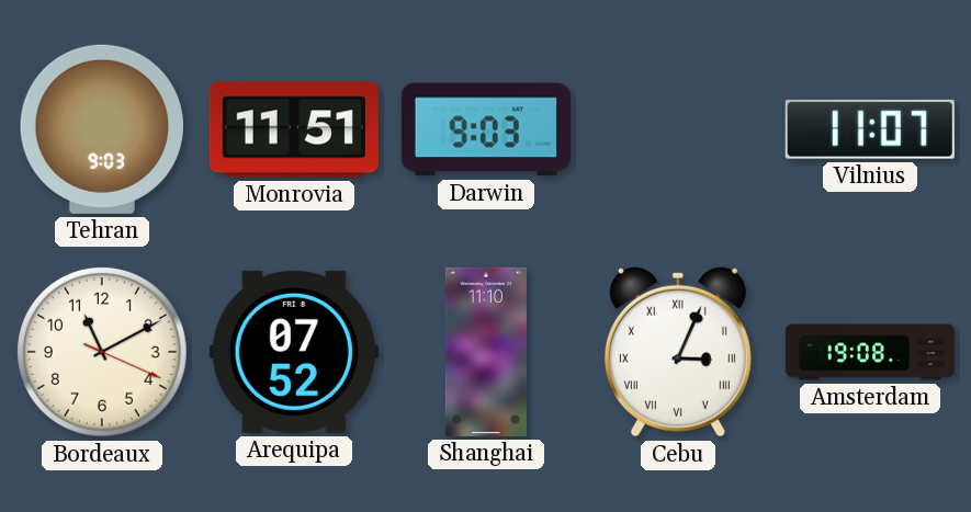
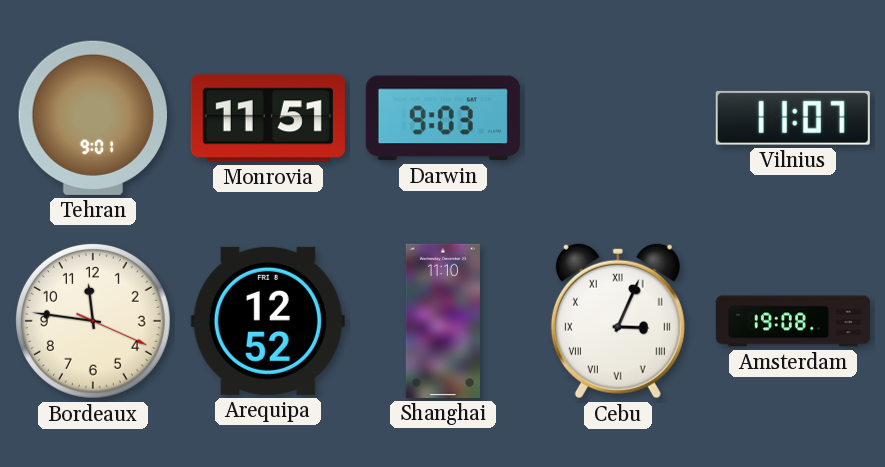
Tehran: 9:03 -> 9:01 (93, 118)
Bordeaux: 11:10 -> 11:46 (93, 321)
Arequipa: 07:52 -> 12:52 (268, 321)
